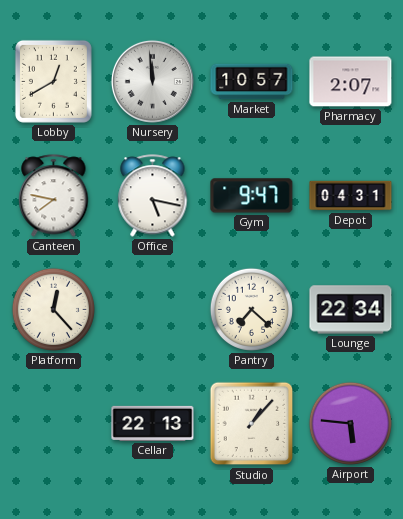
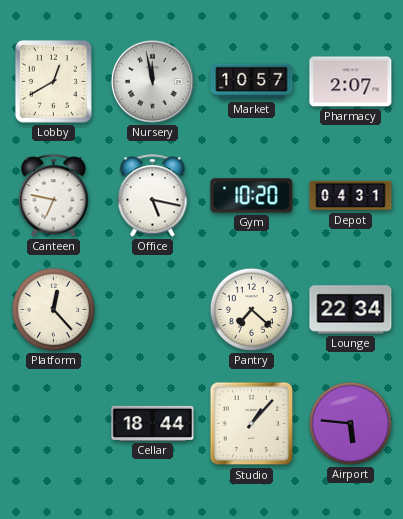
Nursery: 11:59 -> 11:58 (152, 81)
Canteen: 7:47 -> 6:47 (54, 196)
Gym: 9:47 -> 10:20 (252, 196)
Cellar: 22:13 -> 18:44 (153, 423)
